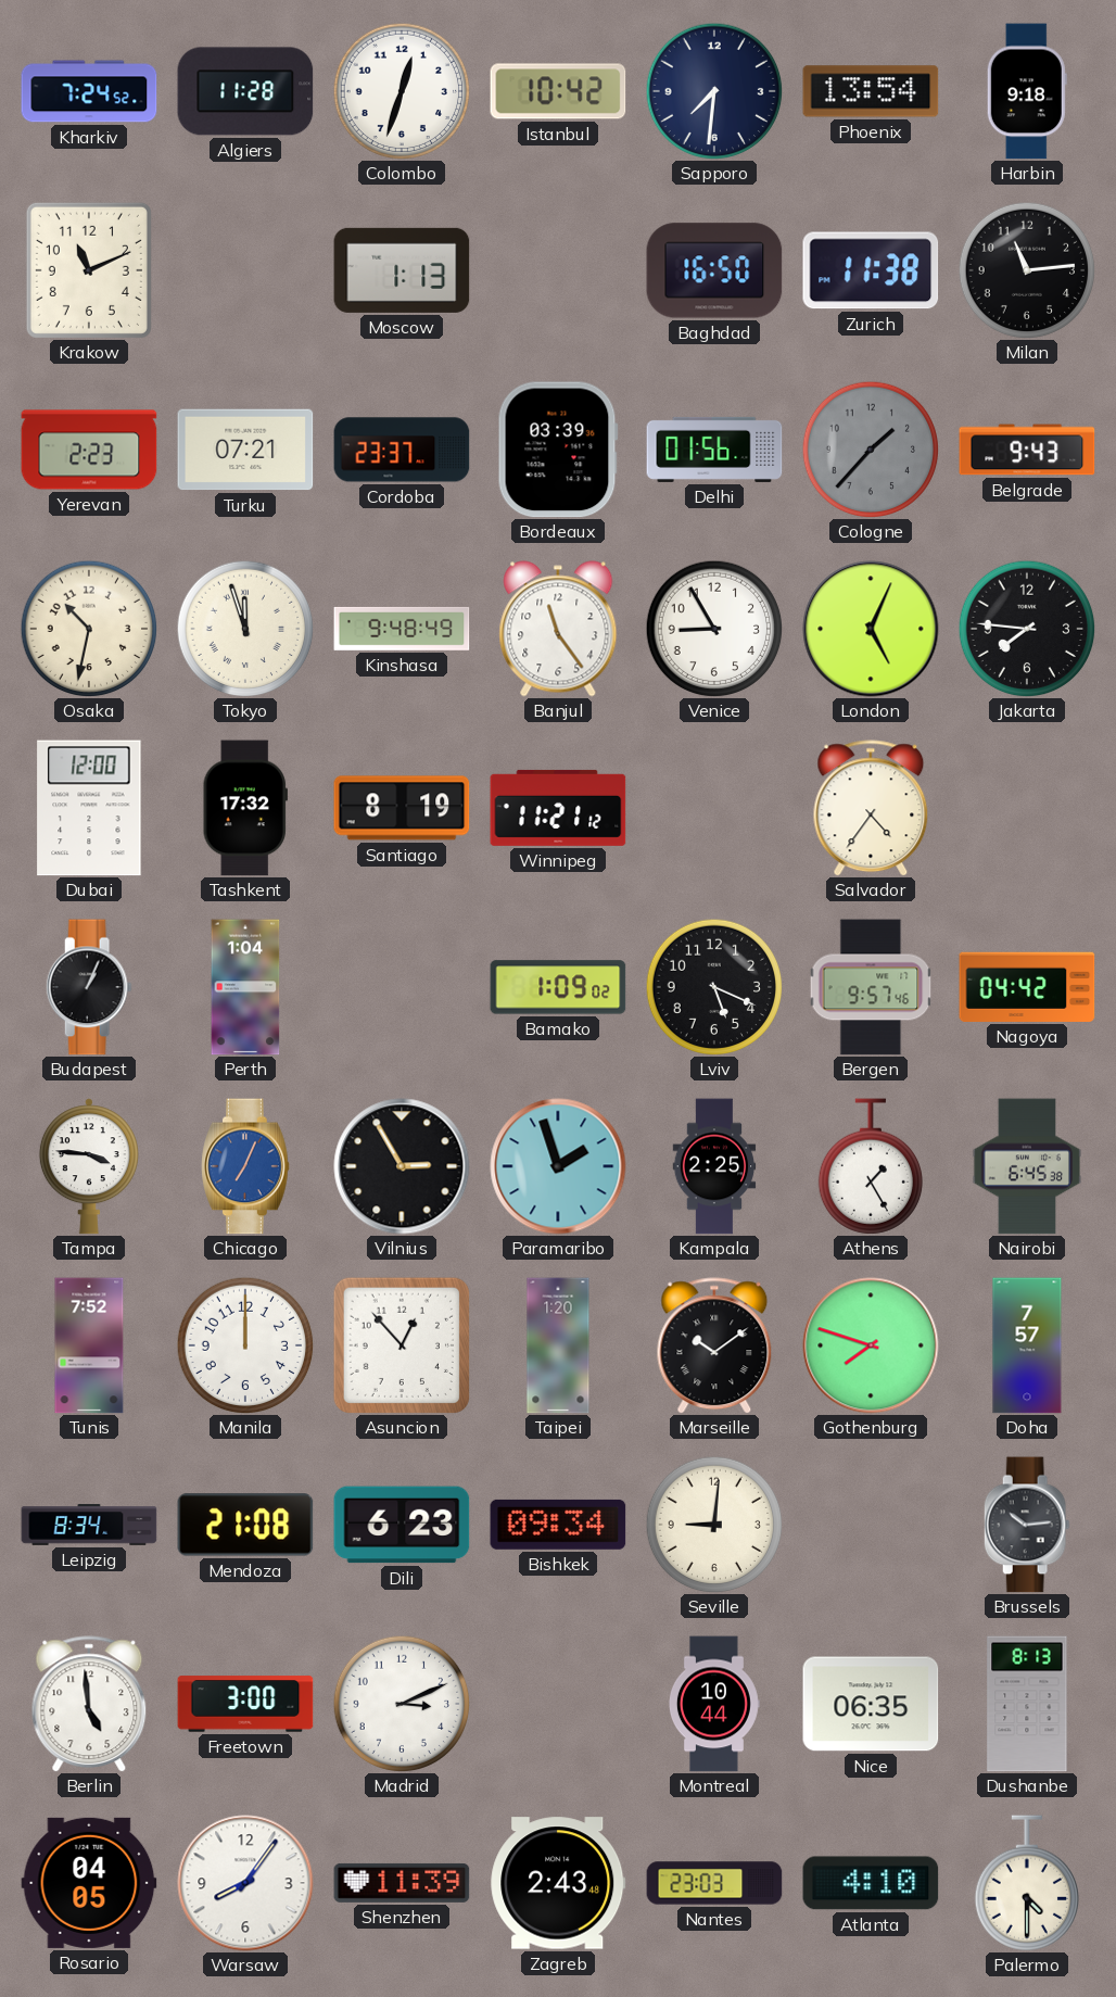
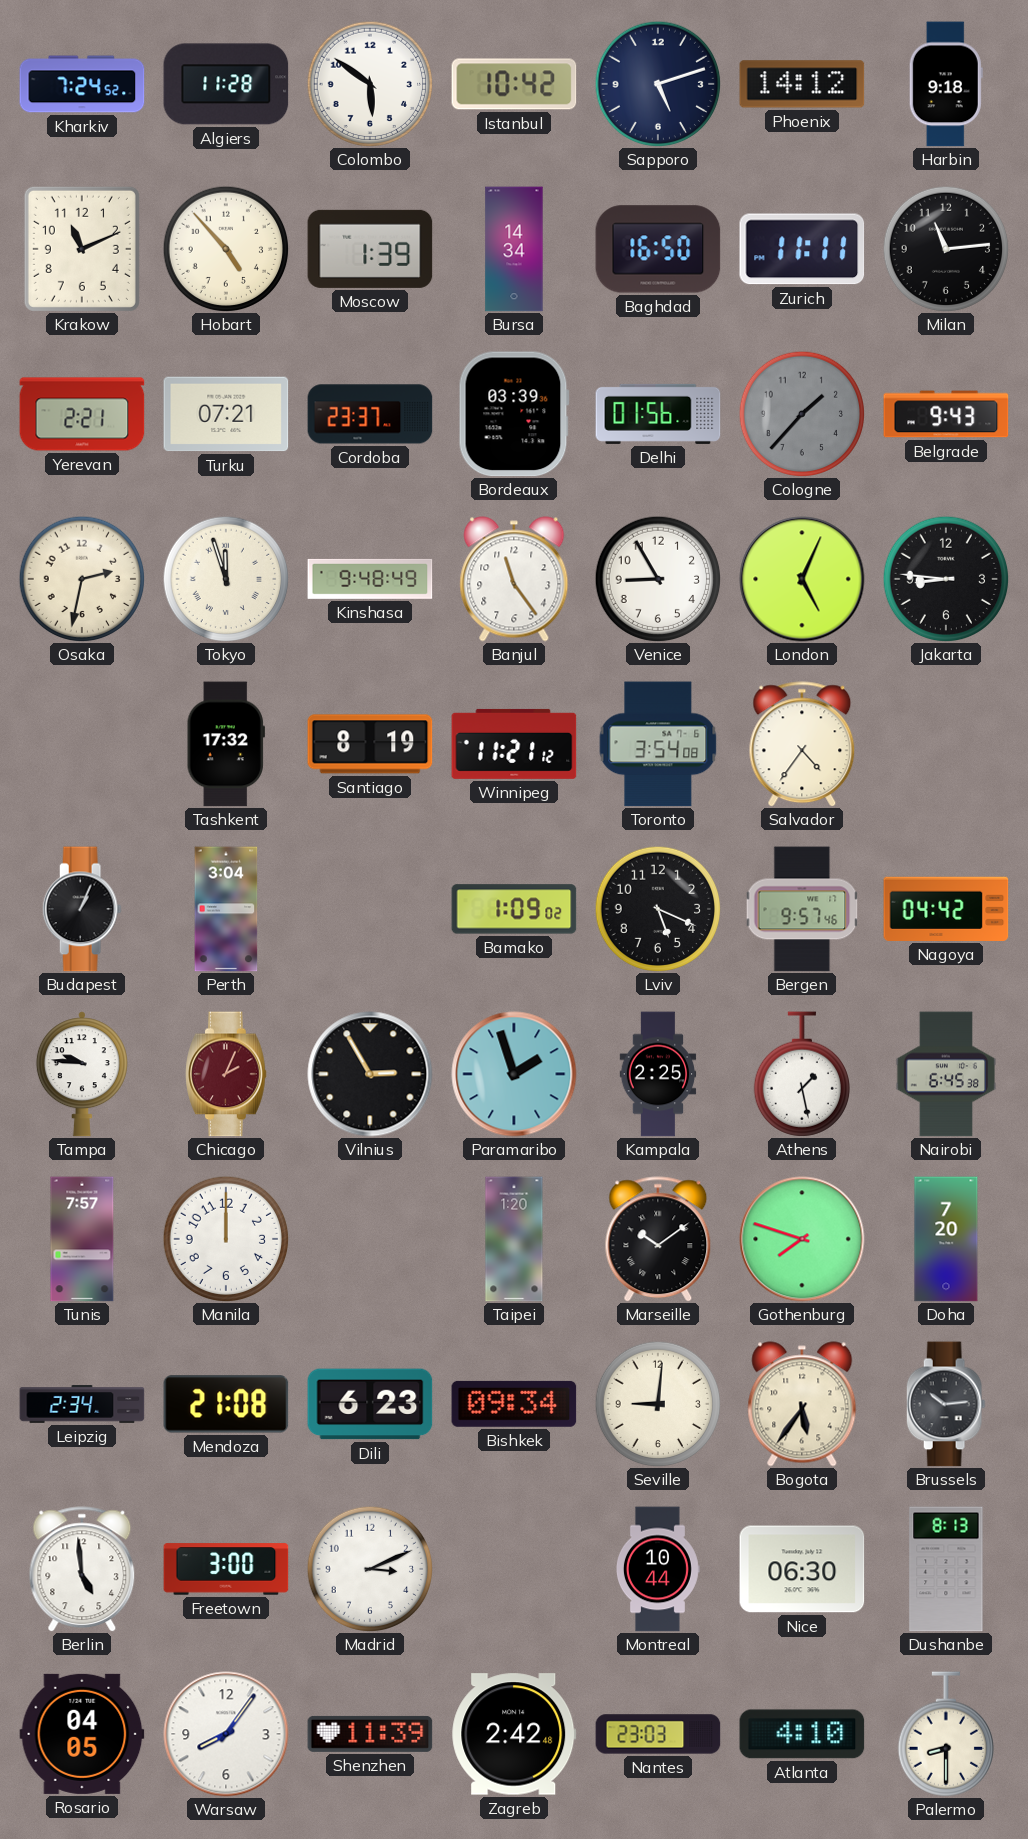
Colombo: 12:33 -> 5:51 (370, 84)
Sapporo: 7:31 -> 5:12 (658, 84)
Phoenix: 13:54 -> 14:12 (802, 84)
Hobart: none -> 4:53 (226, 249)
Moscow: 1:13 -> 1:39 (370, 249)
Bursa: none -> 14:34 (514, 249)
Zurich: 11:38 -> 11:11 (802, 249)
Yerevan: 2:23 -> 2:21 (82, 414)
Osaka: 10:32 -> 2:32 (82, 579)
Jakarta: 7:46 -> 8:46 (946, 579)
Dubai: 12:00 -> none (89, 808)
Toronto: none -> 3:54 (658, 744)
Perth: 1:04 -> 3:04 (226, 909)
Tampa: 3:46 -> 9:46 (82, 1074)
Chicago: 7:04 -> 2:04 (226, 1074)
Chicago dial: blue -> burgundy (226, 1074)
Athens: 1:25 -> 1:28 (801, 1074)
Tunis: 7:52 -> 7:57 (82, 1239)
Asuncion: 12:53 -> none (401, 1344)
Doha: 7:57 -> 7:20 (946, 1239)
Leipzig: 8:34 -> 2:34 (82, 1404)
Bogota: none -> 5:36 (802, 1404)
Nice: 06:35 -> 06:30 (802, 1569)
Zagreb: 2:43 -> 2:42 (514, 1734)
Palermo: 4:30 -> 8:30 (945, 1734)
